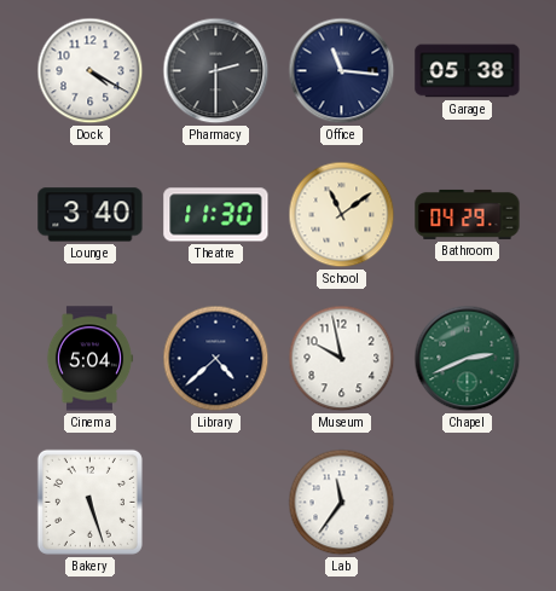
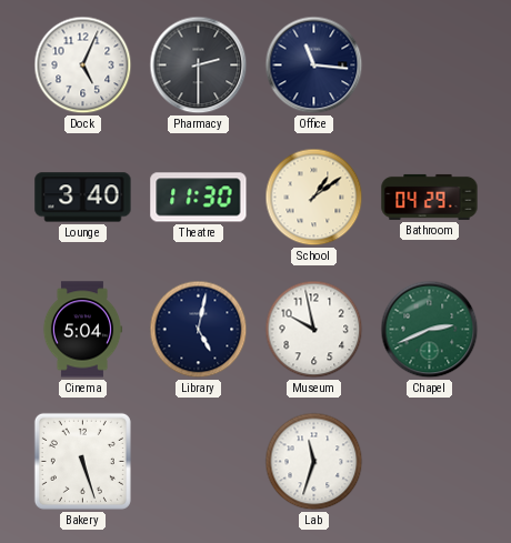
Dock: 4:20 -> 5:04 (83, 66)
Garage: 05:38 -> none (468, 71)
School: 11:09 -> 1:09 (314, 198)
Library: 4:38 -> 5:02 (199, 330)
Lab: 11:36 -> 11:33 (314, 462)
